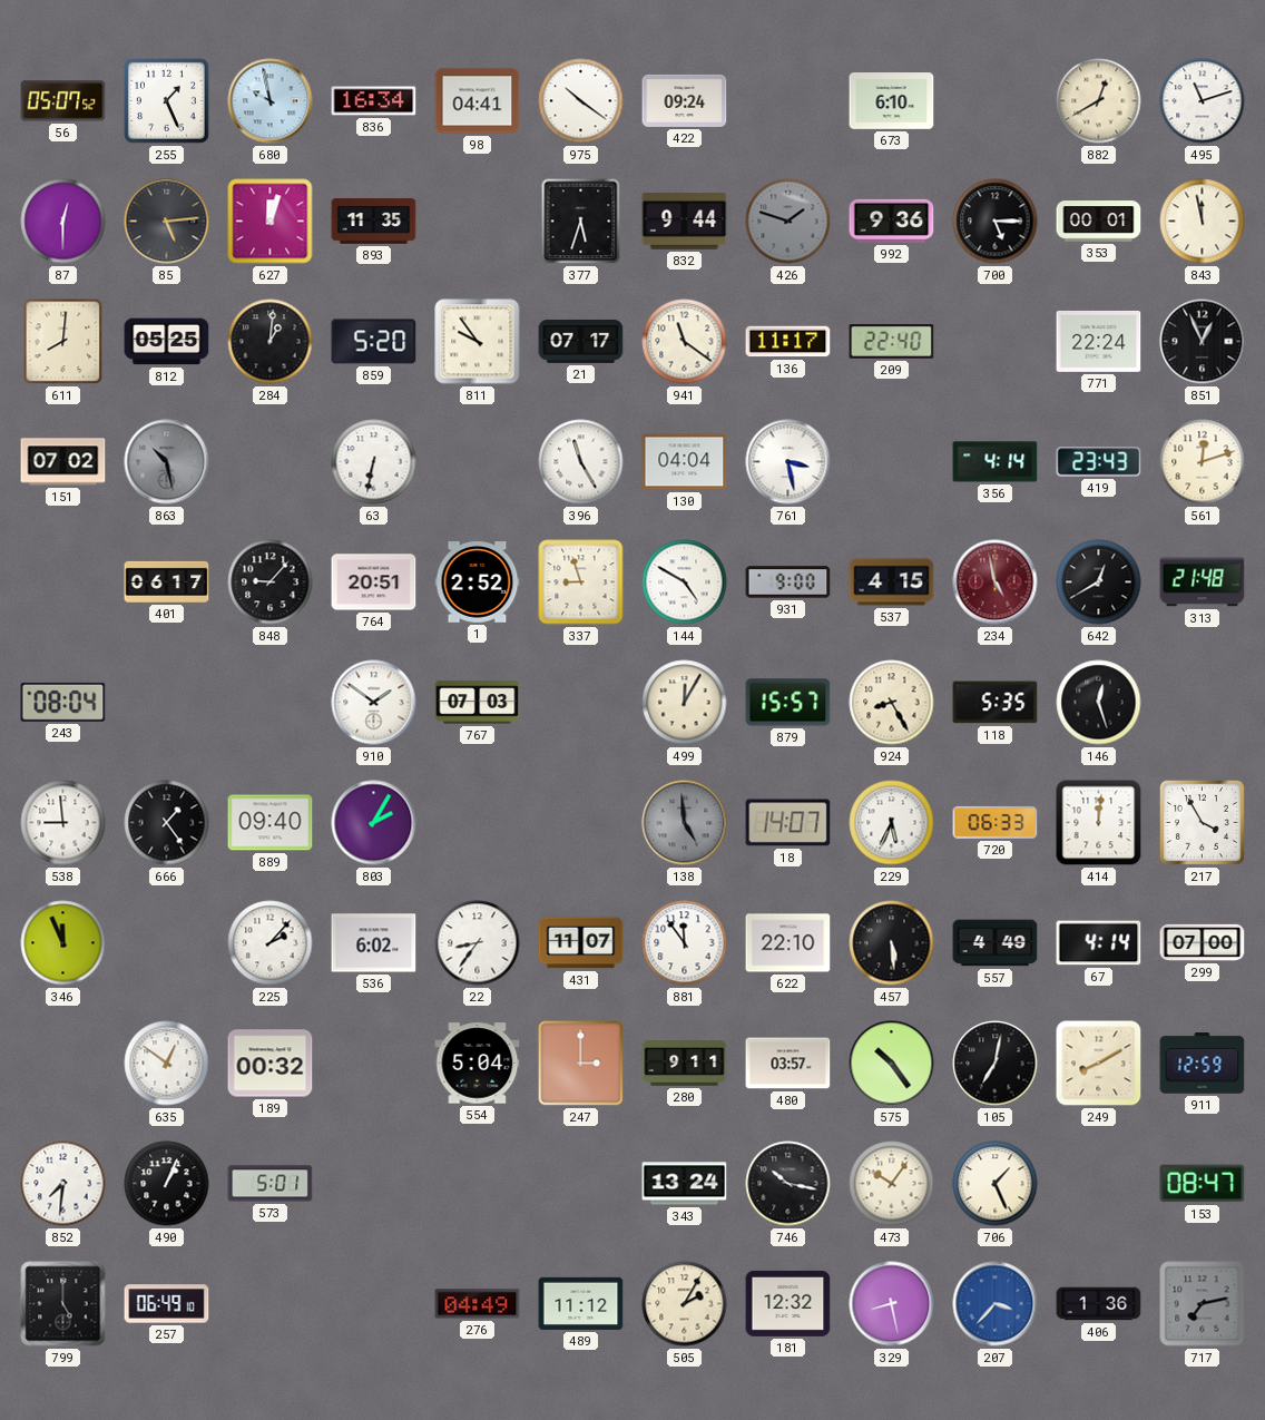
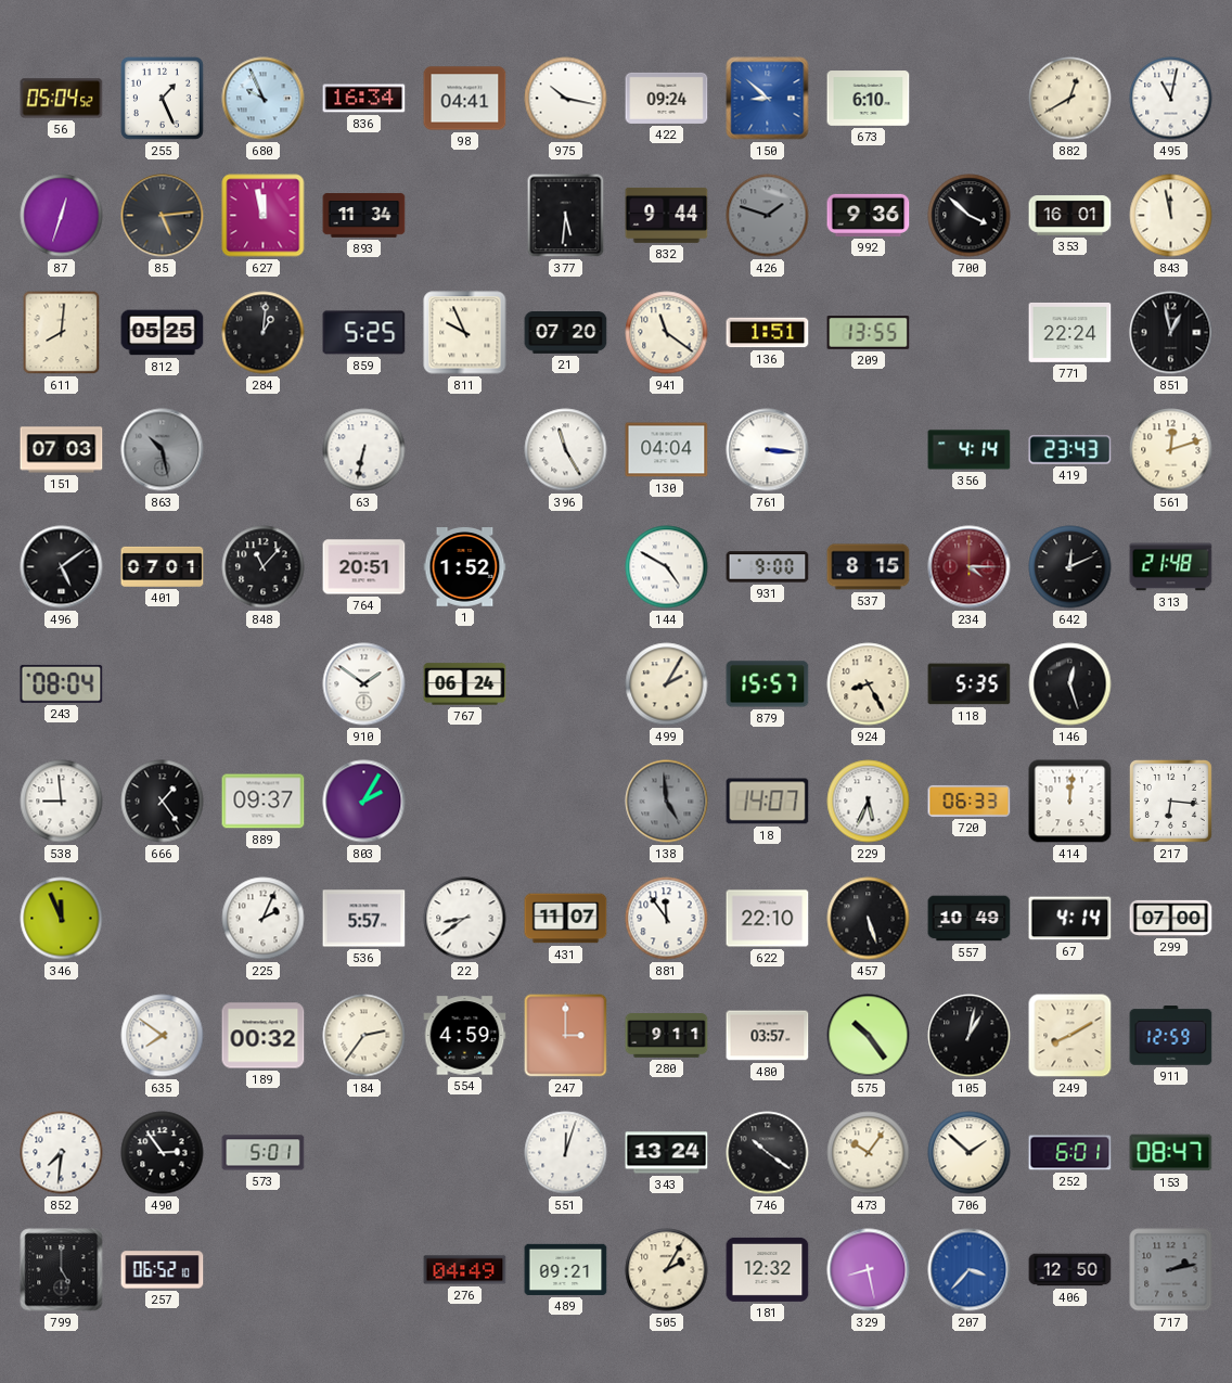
56: 05:07 -> 05:04 (62, 99)
680: 9:58 -> 9:56 (264, 99)
975: 10:21 -> 10:17 (566, 99)
150: none -> 8:52 (768, 99)
495: 11:12 -> 11:02 (1171, 99)
87: 12:30 -> 12:33 (62, 216)
627: 12:03 -> 11:58 (264, 216)
893: 11:35 -> 11:34 (364, 216)
377: 5:33 -> 5:31 (566, 216)
700: 5:15 -> 3:52 (970, 216)
353: 00:01 -> 16:01 (1070, 216)
859: 5:20 -> 5:25 (364, 333)
811: 9:54 -> 9:56 (465, 333)
21: 07:17 -> 07:20 (566, 333)
136: 11:17 -> 1:51 (768, 333)
209: 22:40 -> 13:55 (869, 333)
851: 12:56 -> 12:58 (1171, 333)
151: 07:02 -> 07:03 (62, 450)
761: 3:28 -> 3:16 (768, 450)
496: none -> 5:09 (62, 567)
401: 06:17 -> 07:01 (163, 566)
848: 9:07 -> 11:07 (264, 567)
1: 2:52 -> 1:52 (465, 567)
337: 8:57 -> none (581, 582)
537: 4:15 -> 8:15 (869, 567)
234: 4:58 -> 4:15 (970, 567)
642: 12:40 -> 12:11 (1070, 567)
767: 07:03 -> 06:24 (465, 684)
499: 12:05 -> 2:05 (667, 684)
889: 09:40 -> 09:37 (264, 802)
217: 3:55 -> 6:16 (1170, 801)
225: 2:07 -> 2:04 (264, 919)
536: 6:02 -> 5:57 (364, 919)
22: 8:36 -> 8:39 (465, 919)
457: 5:29 -> 5:27 (869, 919)
557: 4:49 -> 10:49 (970, 919)
635: 12:51 -> 7:51 (163, 1036)
184: none -> 2:36 (364, 1036)
554: 5:04 -> 4:59 (465, 1036)
105: 7:02 -> 1:02 (970, 1036)
490: 1:04 -> 2:54 (163, 1153)
551: none -> 12:03 (566, 1153)
746: 10:17 -> 10:21 (768, 1153)
706: 1:26 -> 1:52 (970, 1153)
252: none -> 6:01 (1070, 1153)
257: 06:49 -> 06:52 (163, 1270)
489: 11:12 -> 09:21 (566, 1269)
406: 1:36 -> 12:50 (1070, 1270)
717: 7:13 -> 2:13 (1171, 1270)
